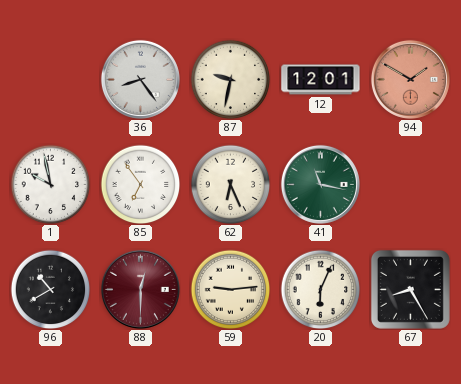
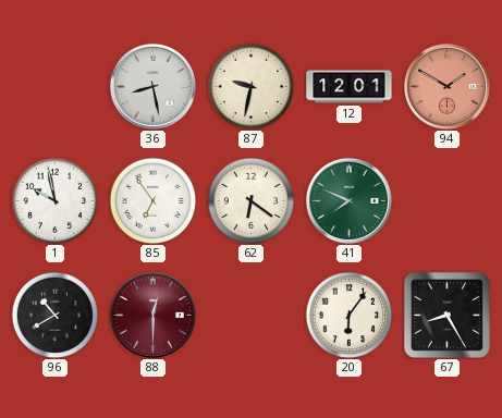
36: 8:24 -> 8:28 (152, 86)
62: 6:26 -> 6:21 (250, 200)
41: 11:17 -> 7:49 (348, 200)
59: 9:14 -> none (230, 289)
20: 6:04 -> 6:06 (348, 315)
